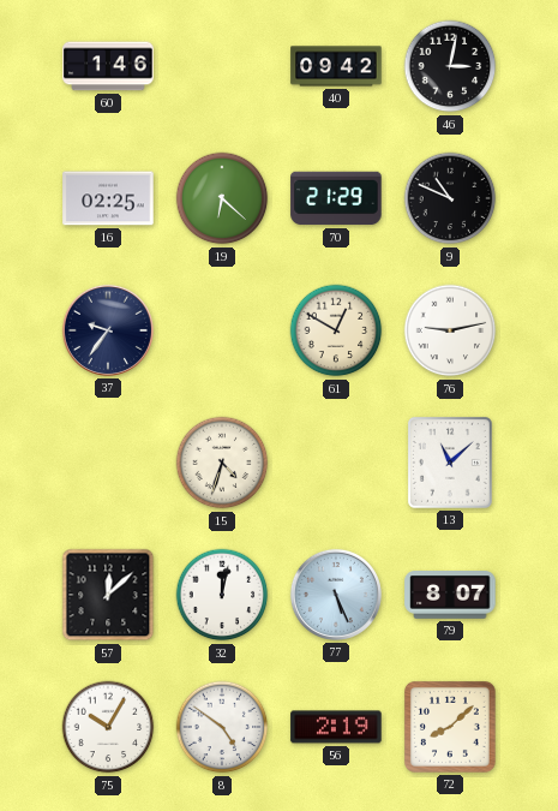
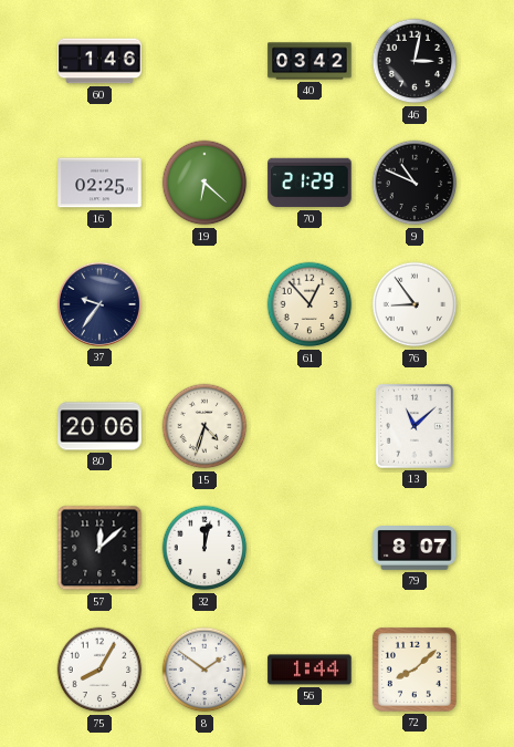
40: 09:42 -> 03:42 (310, 61)
61: 12:50 -> 12:53 (310, 304)
76: 9:13 -> 8:54 (415, 304)
80: none -> 20:06 (99, 426)
77: 5:26 -> none (336, 595)
75: 10:05 -> 8:05 (99, 670)
8: 4:51 -> 1:51 (204, 670)
56: 2:19 -> 1:44 (310, 670)
